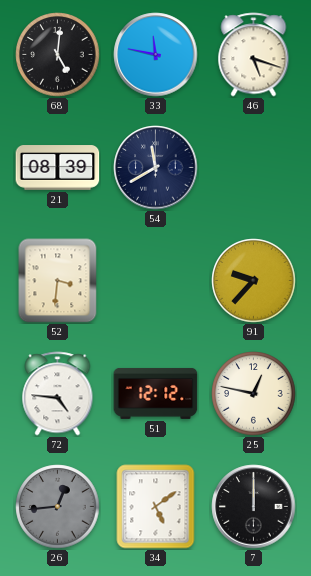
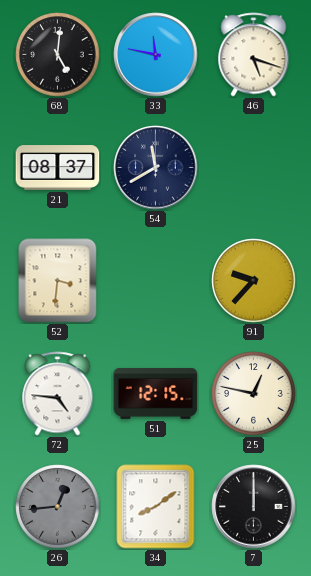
21: 08:39 -> 08:37 (58, 168)
51: 12:12 -> 12:15 (156, 393)
34: 5:09 -> 8:09 (156, 507)
